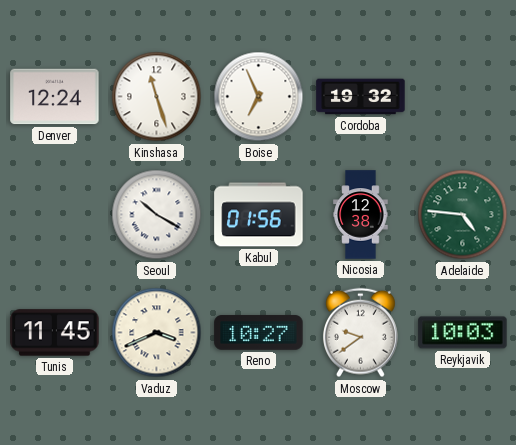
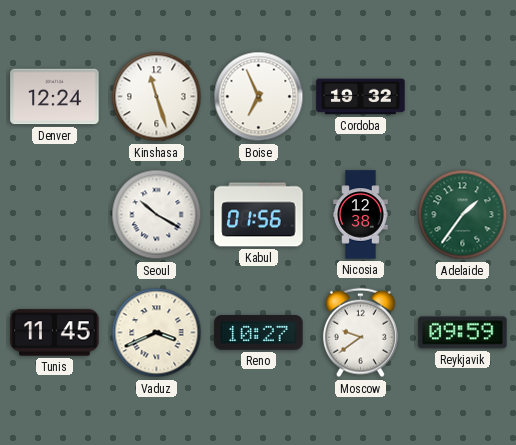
Adelaide: 4:46 -> 1:36 (463, 215)
Reykjavik: 10:03 -> 09:59 (463, 333)
